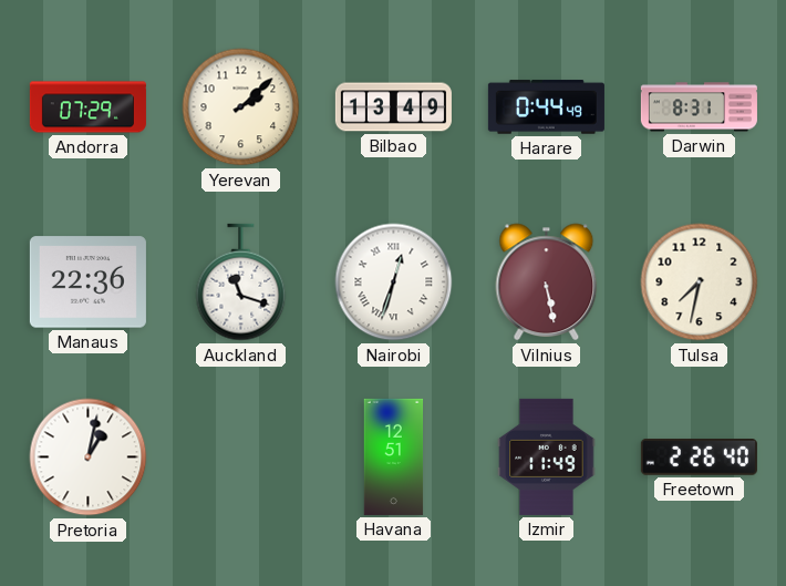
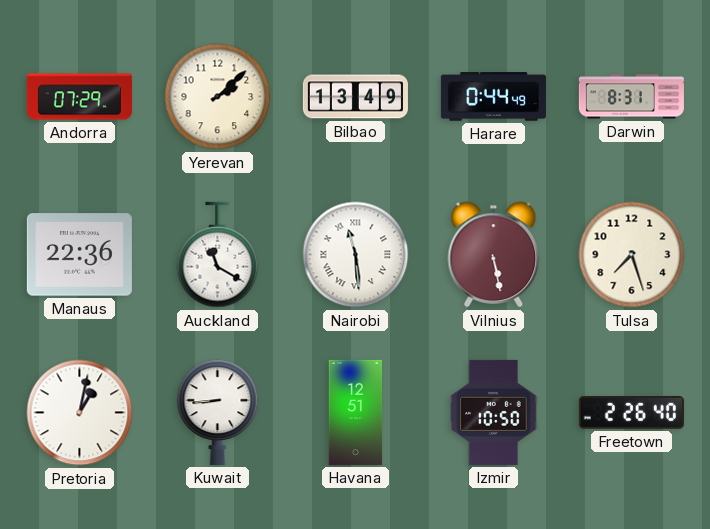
Auckland: 11:18 -> 11:20 (218, 255)
Nairobi: 12:33 -> 11:29 (356, 255)
Tulsa: 7:32 -> 7:27 (632, 255)
Kuwait: none -> 8:44 (218, 412)
Izmir: 11:49 -> 10:50 (494, 412)
